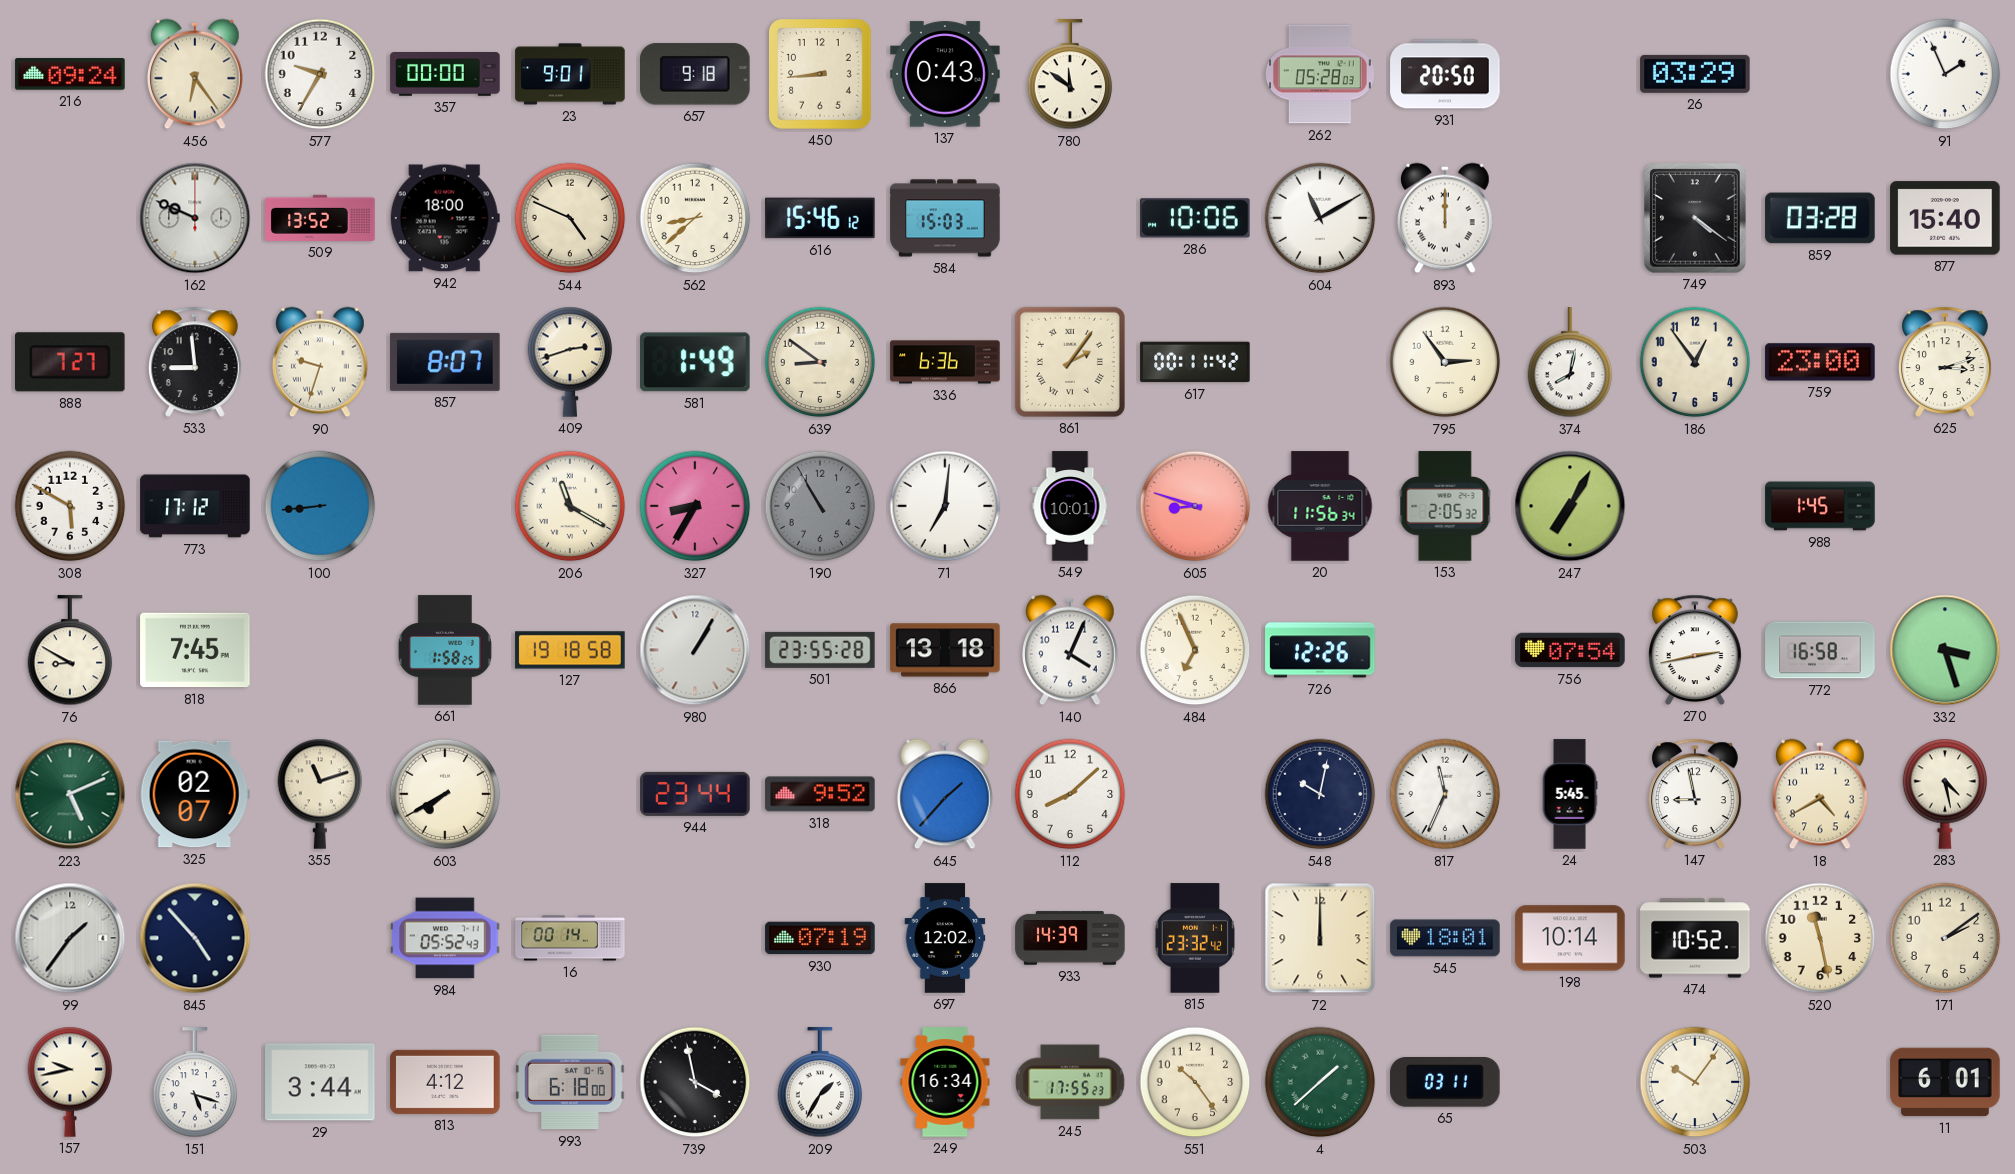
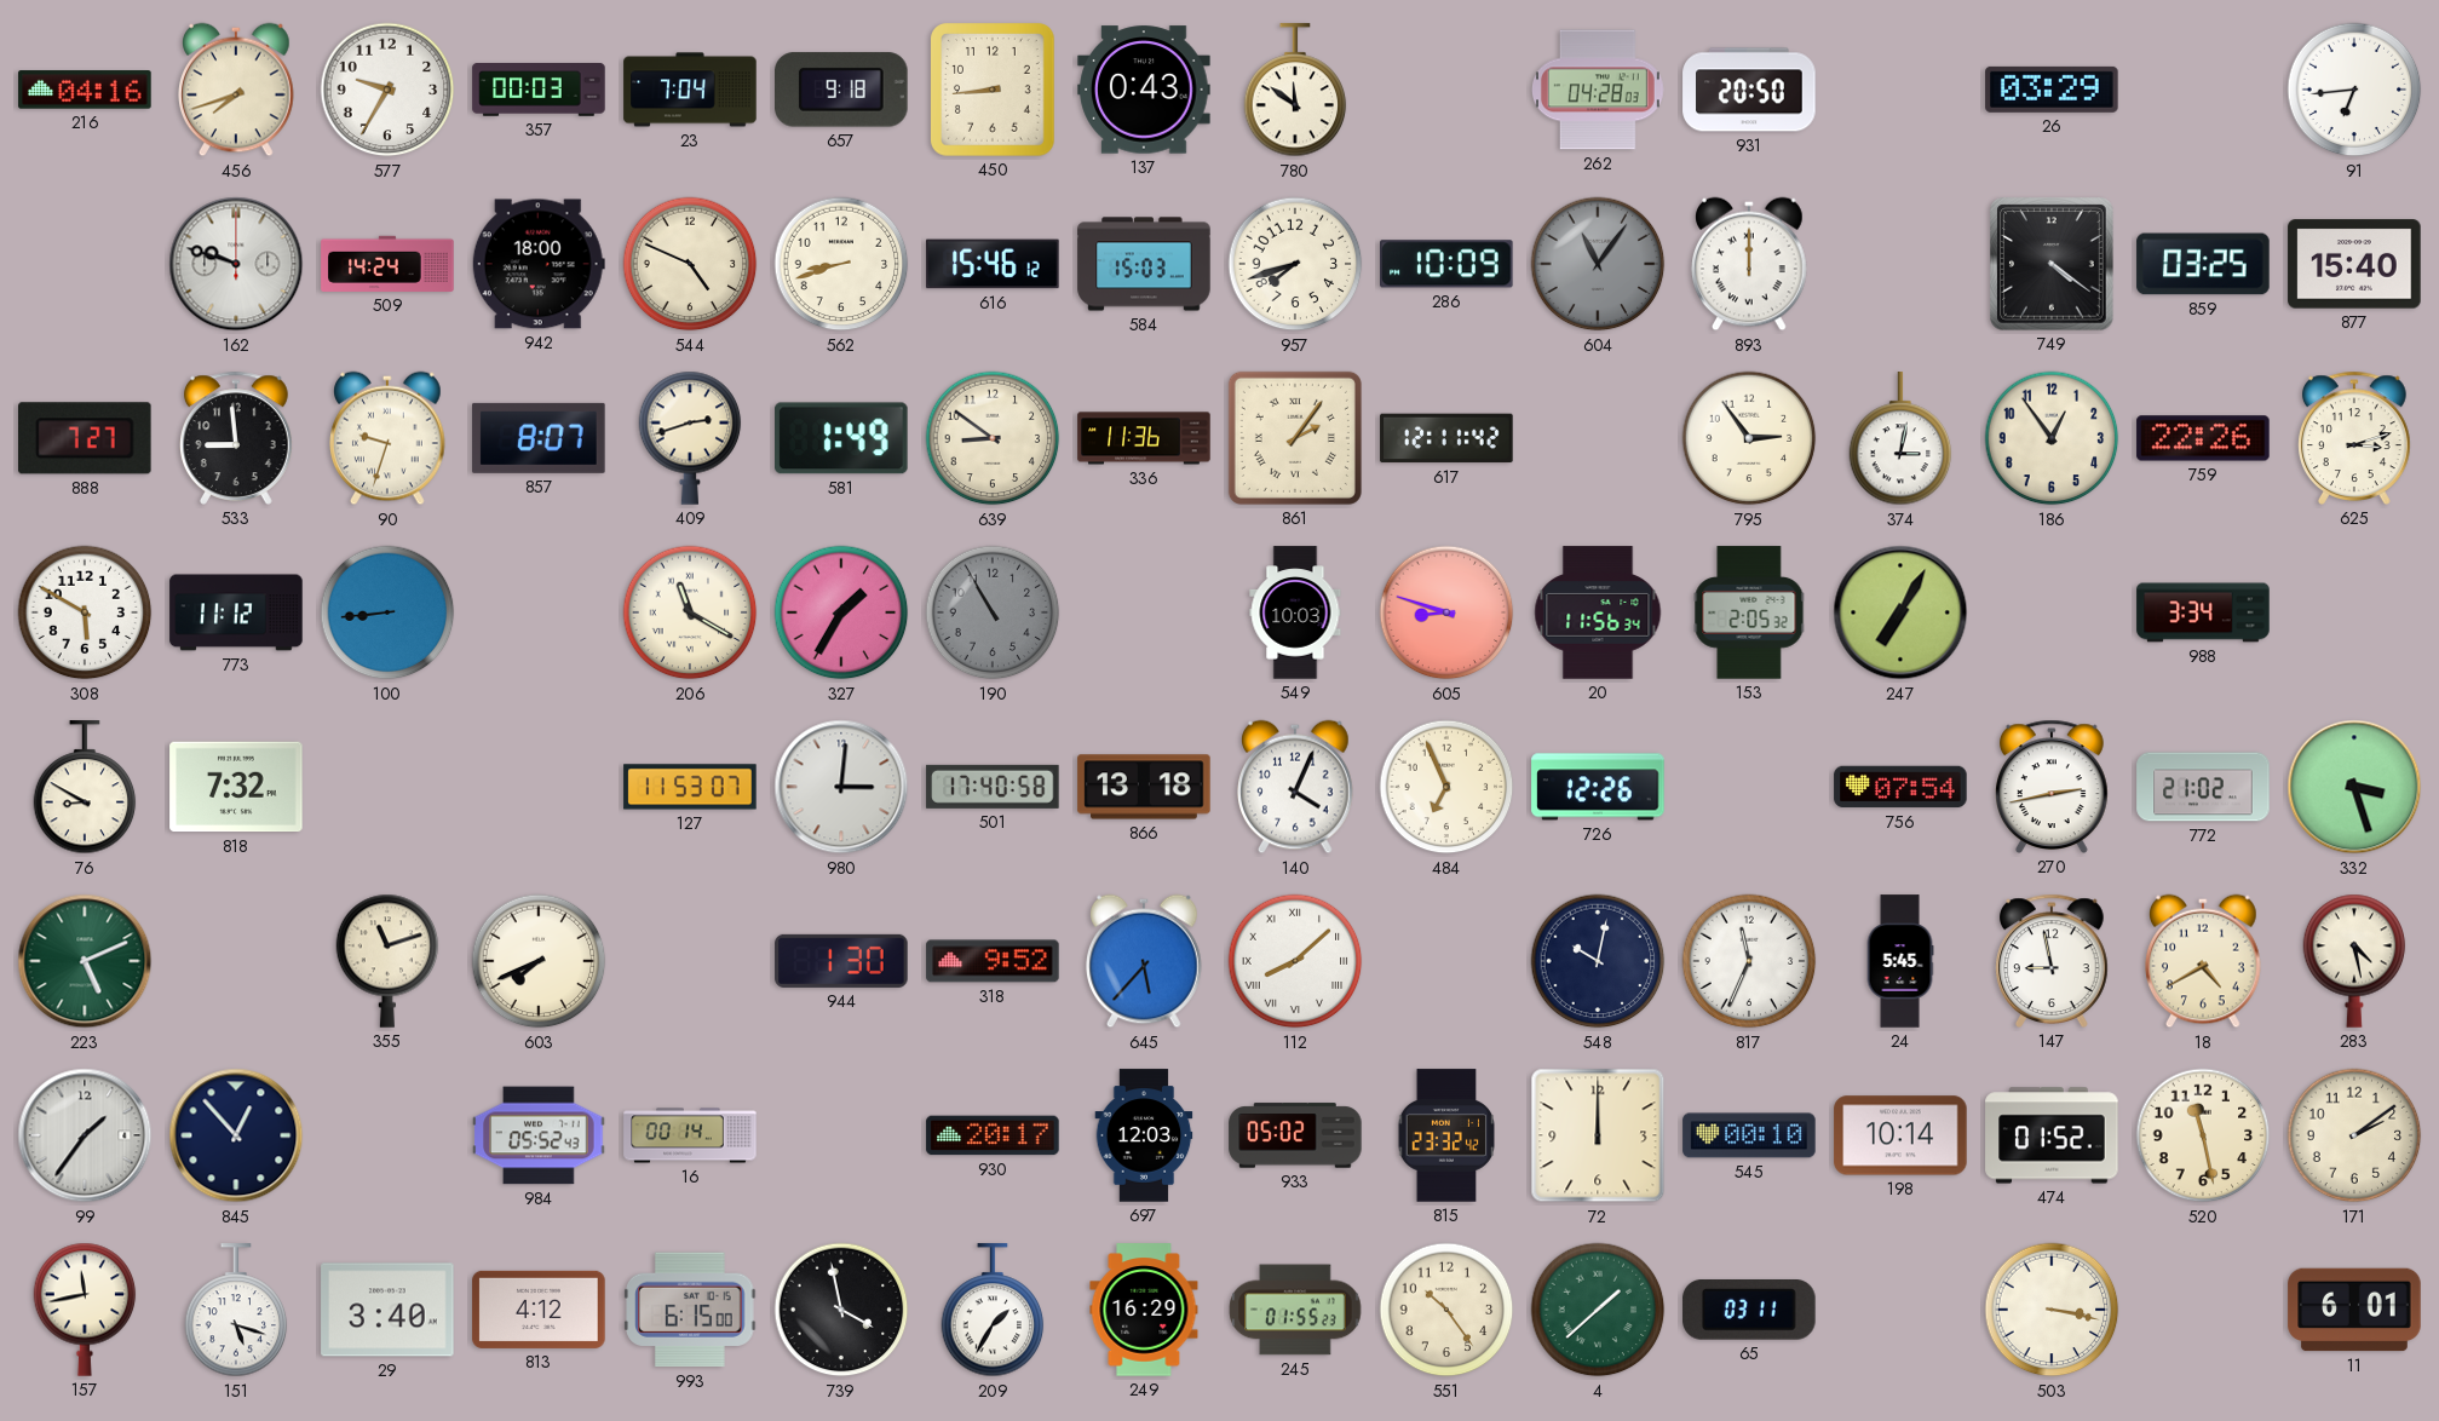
216: 09:24 -> 04:16 (85, 90)
456: 6:24 -> 7:42 (237, 90)
357: 00:00 -> 00:03 (539, 91)
23: 9:01 -> 7:04 (690, 90)
262: 05:28 -> 04:28 (1599, 90)
91: 1:56 -> 6:44 (2354, 90)
162: 9:49 -> 9:48 (236, 264)
509: 13:52 -> 14:24 (387, 264)
562: 8:38 -> 8:42 (841, 264)
957: none -> 7:42 (1295, 264)
286: 10:06 -> 10:09 (1446, 264)
604: 11:10 -> 11:06 (1598, 264)
604 dial: white -> grey (1598, 264)
859: 03:28 -> 03:25 (2203, 264)
336: 6:36 -> 11:36 (1144, 438)
617: 00:11 -> 12:11 (1446, 438)
374: 8:02 -> 3:02 (1900, 439)
759: 23:00 -> 22:26 (2203, 438)
773: 17:12 -> 11:12 (236, 612)
327: 8:35 -> 1:35 (841, 612)
71: 7:01 -> none (945, 506)
549: 10:01 -> 10:03 (1295, 612)
988: 1:45 -> 3:34 (2203, 612)
818: 7:45 -> 7:32 (236, 787)
661: 1:58 -> none (445, 650)
127: 19:18 -> 11:53 (690, 787)
980: 1:05 -> 3:01 (841, 787)
501: 23:55 -> 17:40 (993, 787)
772: 16:58 -> 21:02 (2203, 787)
325: 02:07 -> none (195, 794)
603: 7:40 -> 7:41 (539, 961)
944: 23:44 -> 1:30 (841, 961)
645: 1:37 -> 5:37 (1145, 961)
112 numerals: Arabic -> Roman (1295, 961)
845: 4:53 -> 12:53 (236, 1135)
930: 07:19 -> 20:17 (993, 1135)
697: 12:02 -> 12:03 (1144, 1135)
933: 14:39 -> 05:02 (1295, 1135)
545: 18:01 -> 00:10 (1749, 1135)
474: 10:52 -> 01:52 (2052, 1135)
157: 9:43 -> 11:43 (85, 1310)
29: 3:44 -> 3:40 (387, 1310)
993: 6:18 -> 6:15 (690, 1310)
249: 16:34 -> 16:29 (1144, 1310)
245: 17:55 -> 01:55 (1295, 1310)
503: 10:06 -> 3:17 (2052, 1310)
